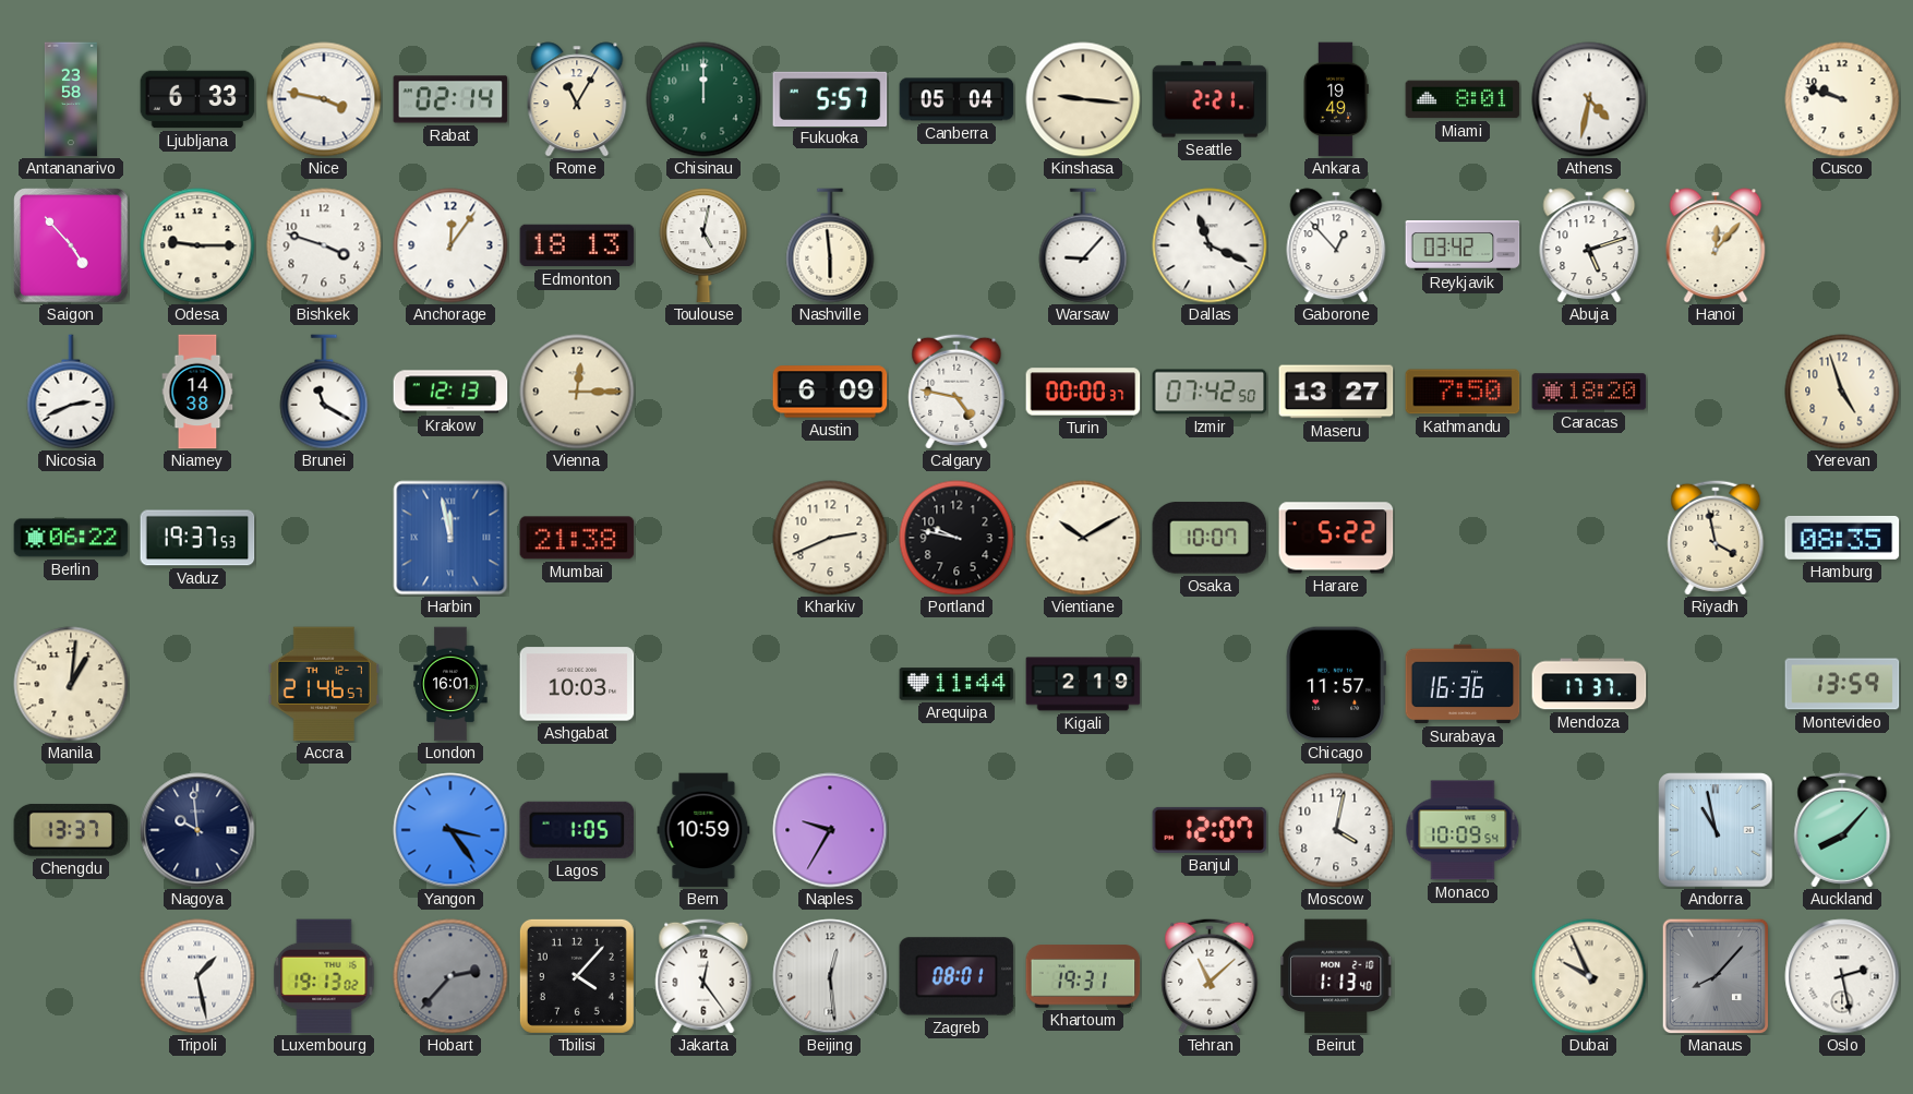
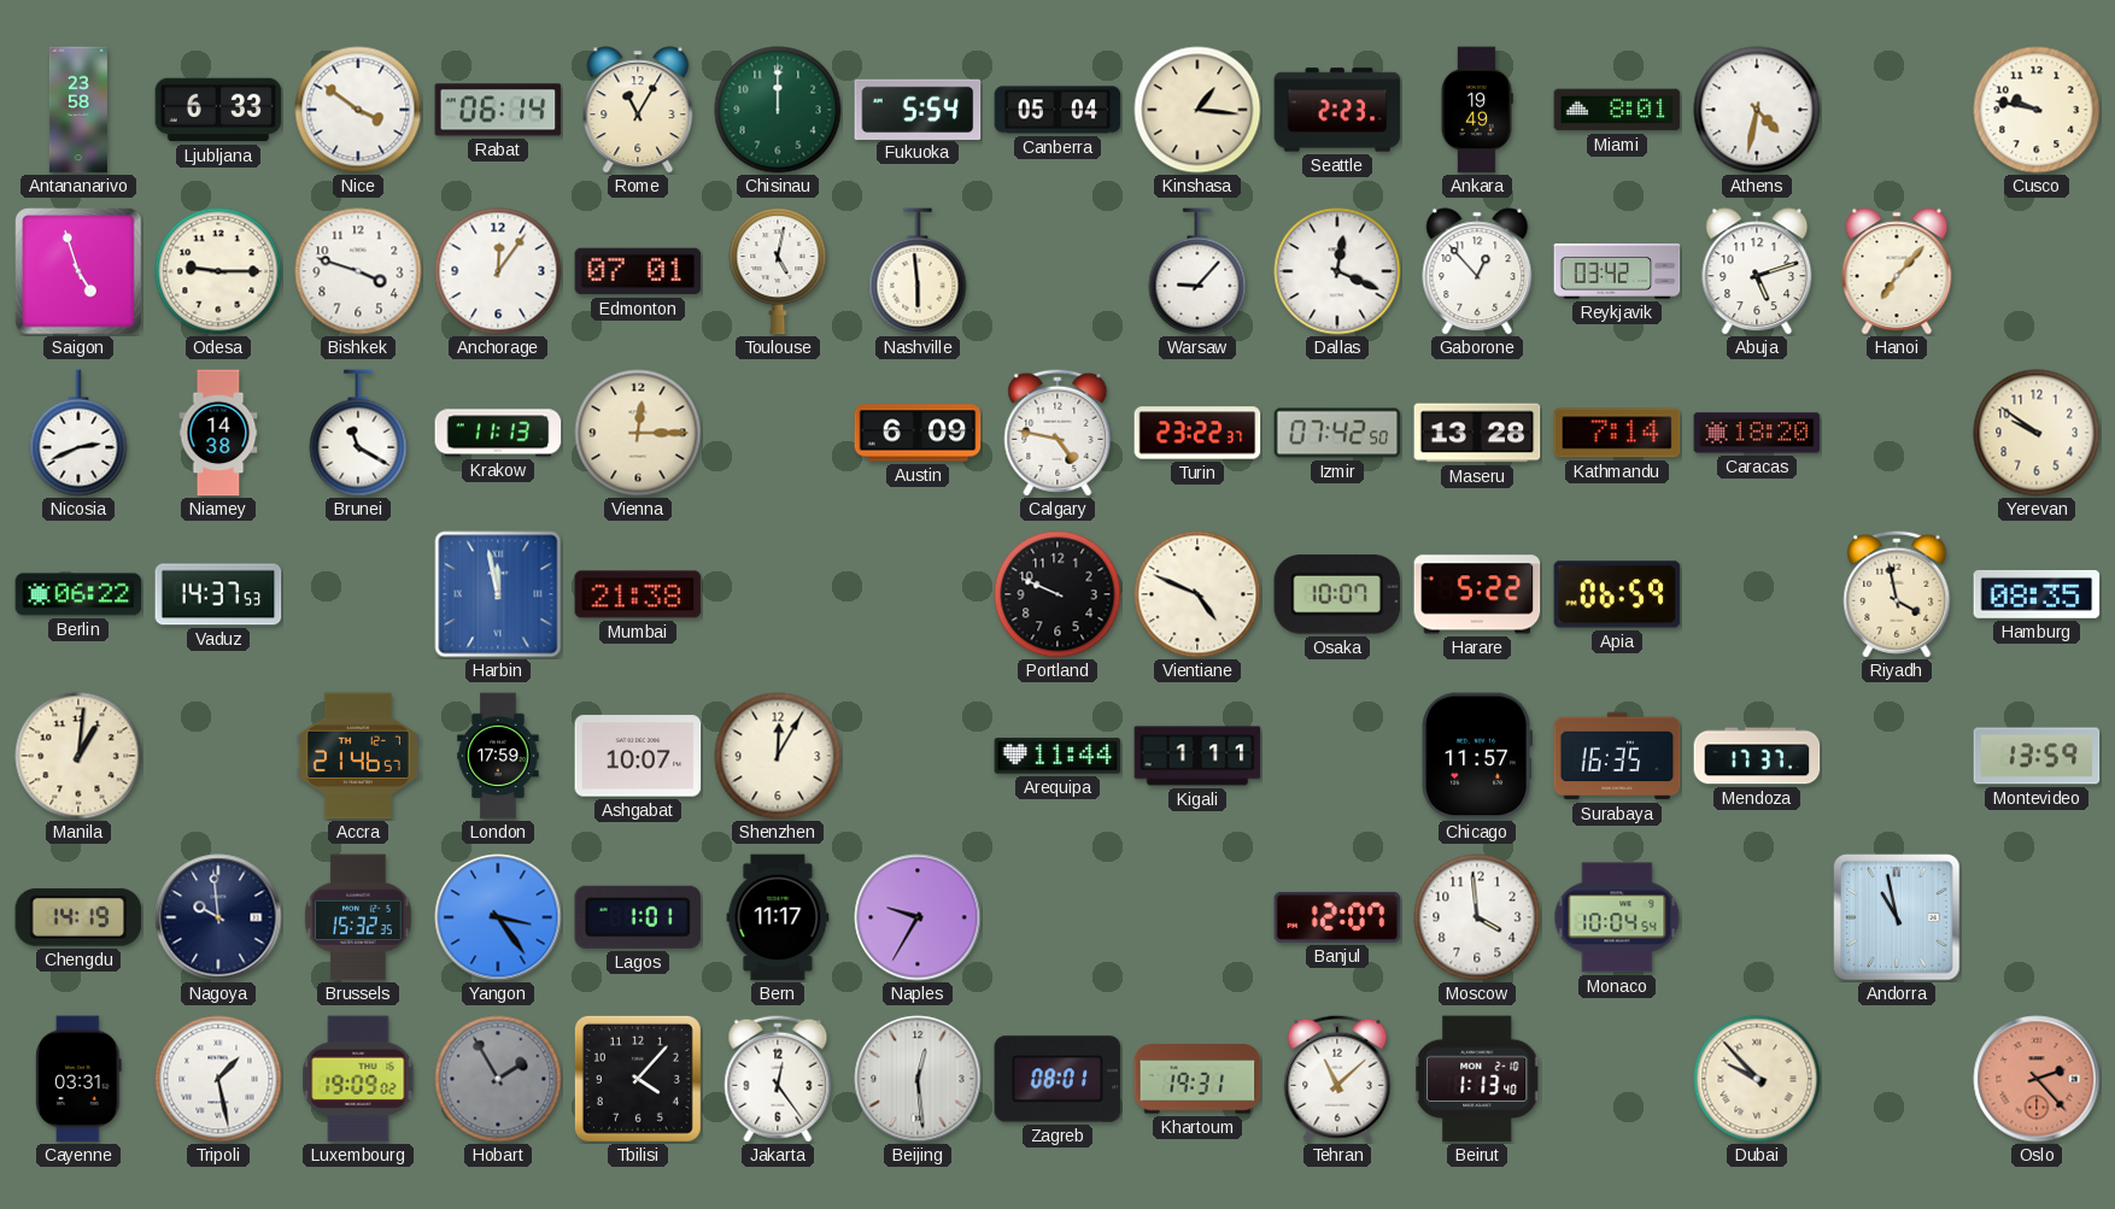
Nice: 3:47 -> 3:51 (358, 110)
Rabat: 02:14 -> 06:14 (498, 110)
Fukuoka: 5:57 -> 5:54 (918, 108)
Kinshasa: 9:16 -> 1:16 (1197, 110)
Seattle: 2:21 -> 2:23 (1337, 110)
Cusco: 9:48 -> 9:47 (2037, 110)
Saigon: 4:53 -> 4:57 (78, 271)
Edmonton: 18:13 -> 07:01 (638, 271)
Dallas: 11:19 -> 12:19 (1337, 271)
Hanoi: 12:07 -> 7:07 (1897, 271)
Krakow: 12:13 -> 11:13 (498, 433)
Turin: 00:00 -> 23:22 (1197, 433)
Maseru: 13:27 -> 13:28 (1477, 433)
Kathmandu: 7:50 -> 7:14 (1617, 433)
Yerevan: 4:57 -> 9:51 (2037, 433)
Vaduz: 19:37 -> 14:37 (218, 594)
Kharkiv: 2:41 -> none (830, 538)
Portland: 9:47 -> 9:49 (1057, 594)
Vientiane: 10:10 -> 4:49 (1197, 594)
Apia: none -> 06:59 (1617, 594)
London: 16:01 -> 17:59 (498, 756)
Ashgabat: 10:03 -> 10:07 (638, 756)
Shenzhen: none -> 12:05 (778, 756)
Kigali: 2:19 -> 1:11 (1197, 756)
Surabaya: 16:36 -> 16:35 (1617, 756)
Chengdu: 13:37 -> 14:19 (78, 917)
Brussels: none -> 15:32 (358, 917)
Lagos: 1:05 -> 1:01 (638, 917)
Bern: 10:59 -> 11:17 (778, 917)
Moscow: 4:02 -> 3:59 (1477, 917)
Monaco: 10:09 -> 10:04 (1617, 917)
Auckland: 8:07 -> none (1842, 830)
Cayenne: none -> 03:31 (78, 1079)
Luxembourg: 19:13 -> 19:09 (358, 1079)
Hobart: 2:37 -> 1:55 (498, 1079)
Dubai: 9:56 -> 9:53 (1757, 1079)
Manaus: 8:07 -> none (1716, 976)
Oslo: 2:28 -> 2:23 (2037, 1079)
Oslo dial: white -> salmon (2037, 1079)
